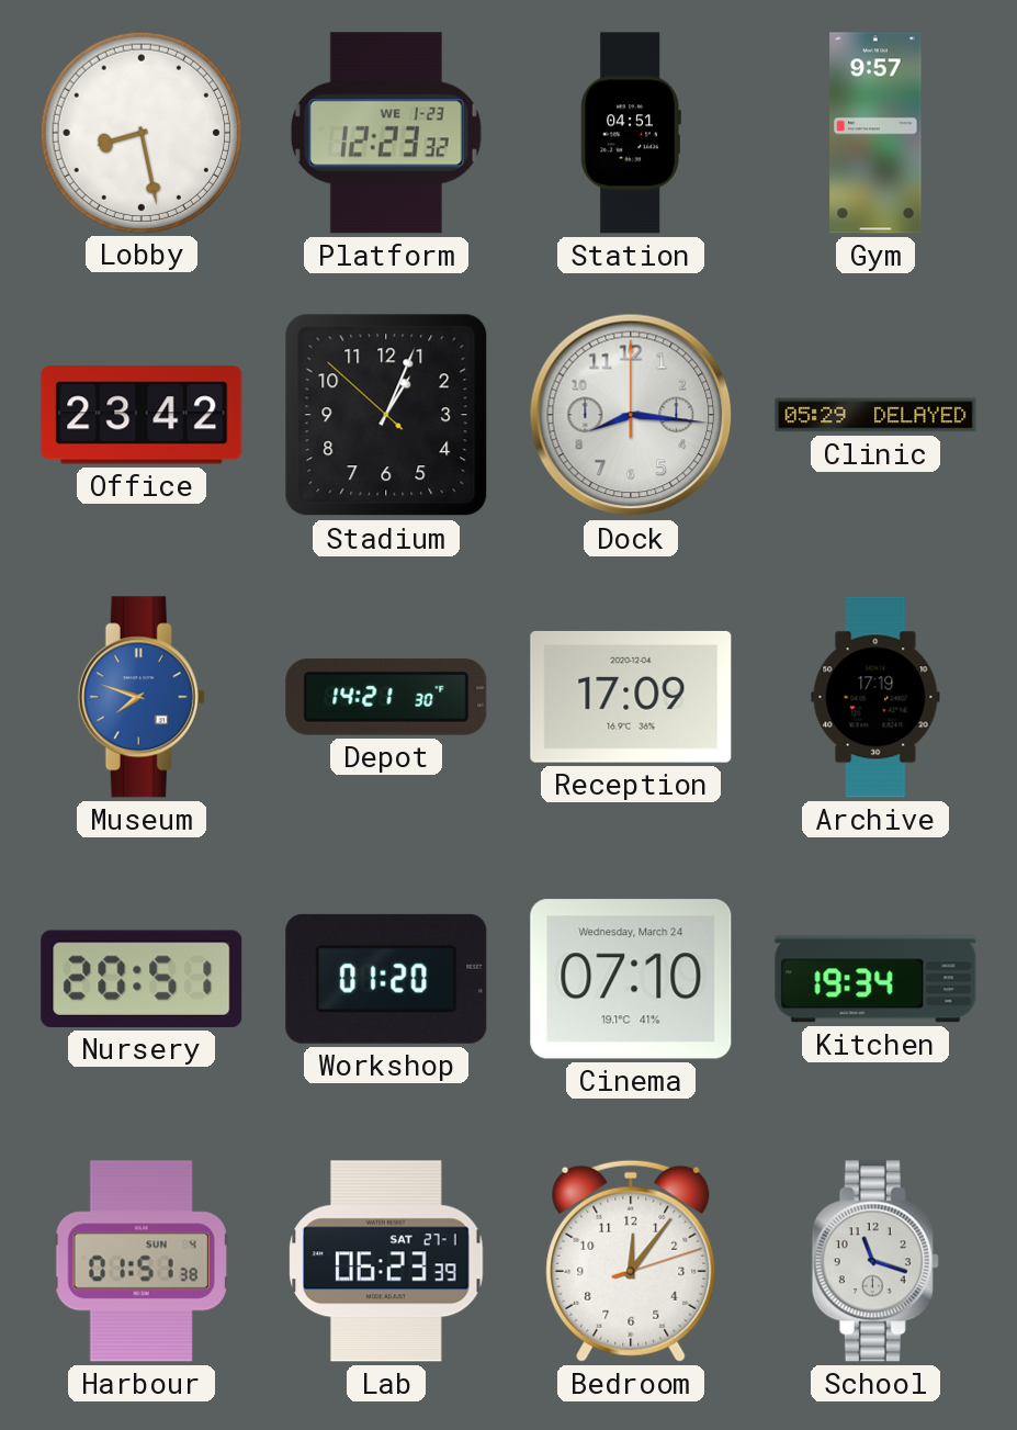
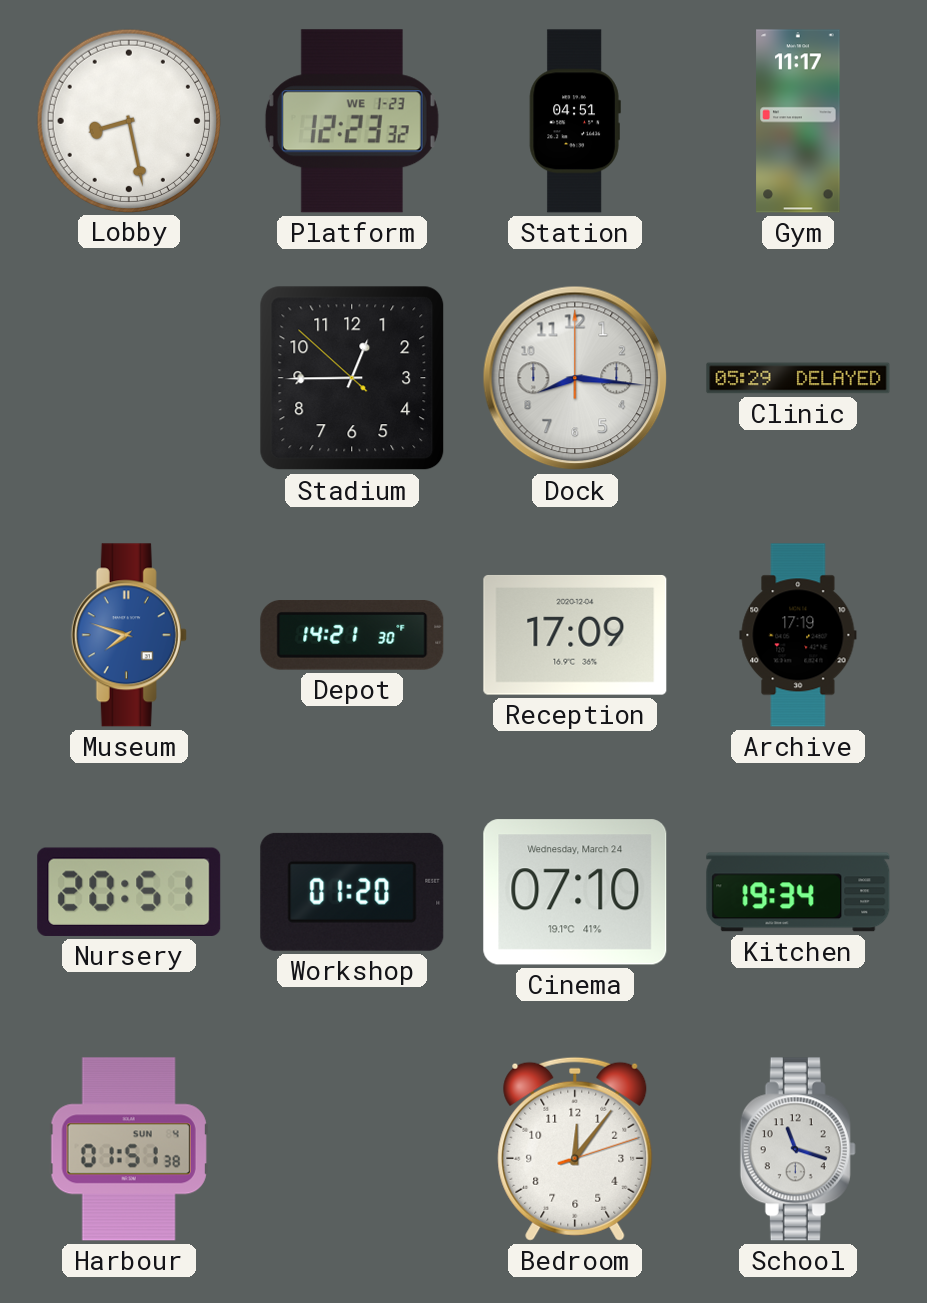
Gym: 9:57 -> 11:17 (798, 121)
Office: 23:42 -> none (142, 415)
Stadium: 1:03 -> 12:44 (352, 378)
Lab: 06:23 -> none (386, 1261)
